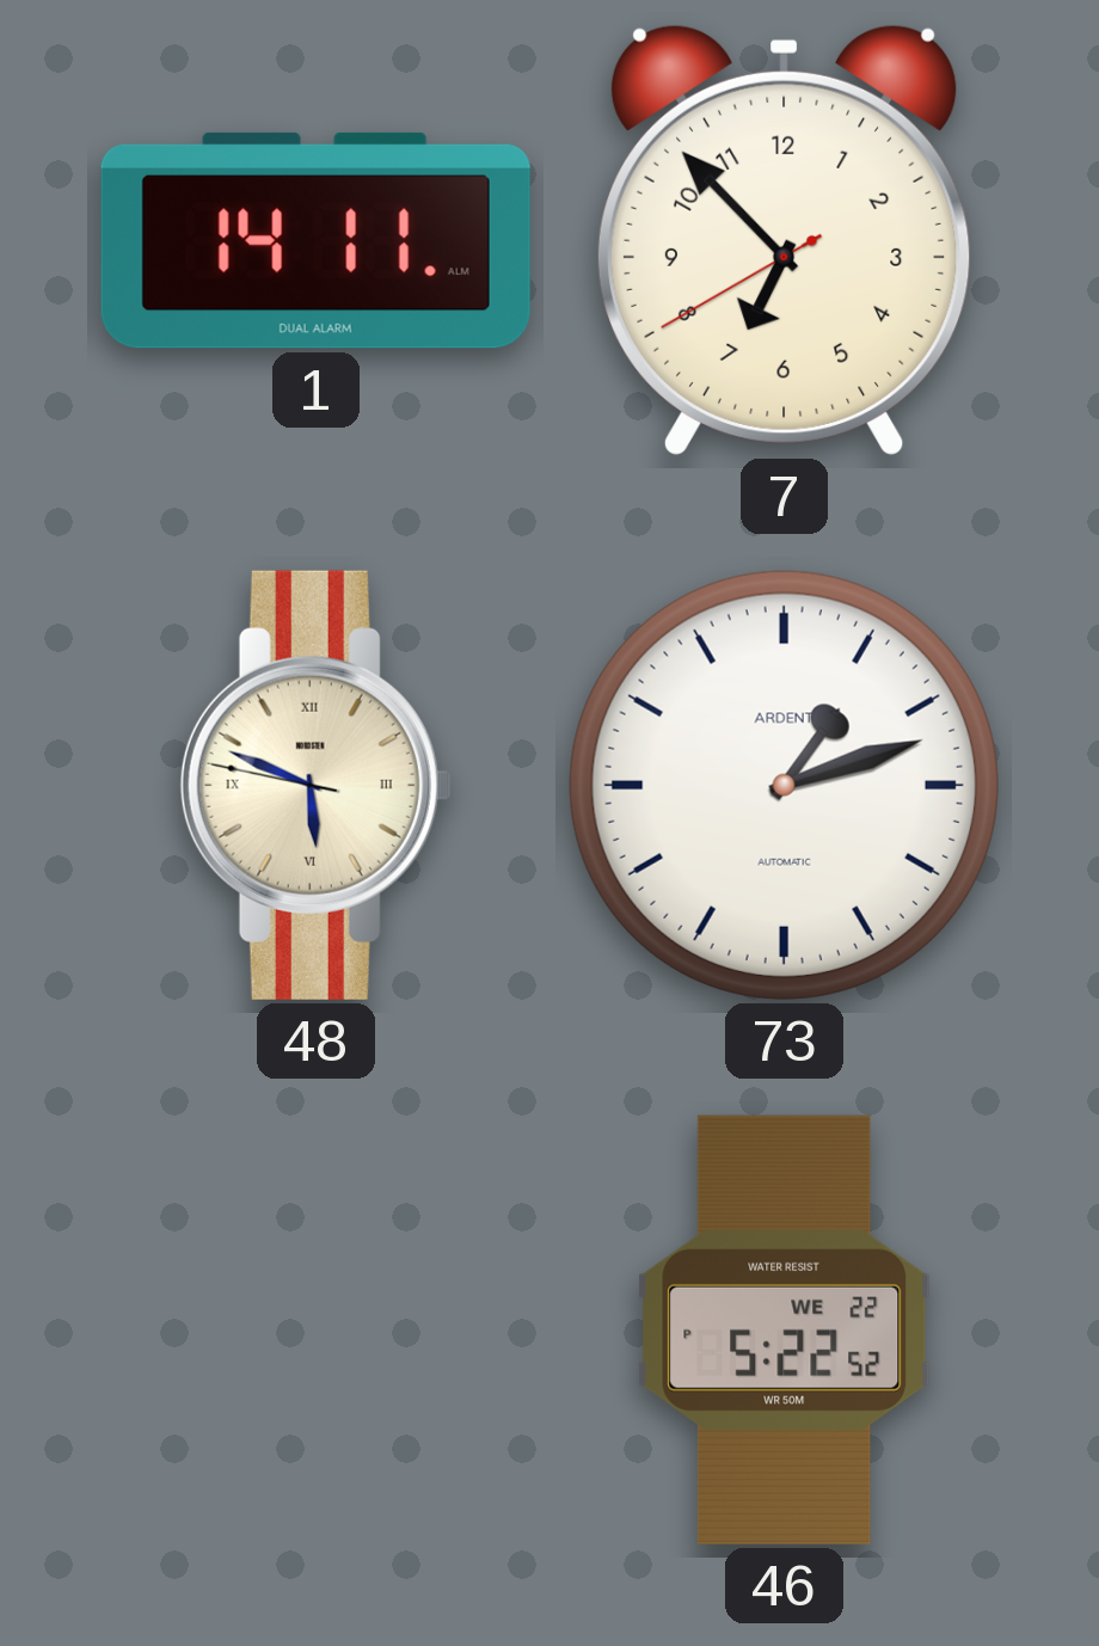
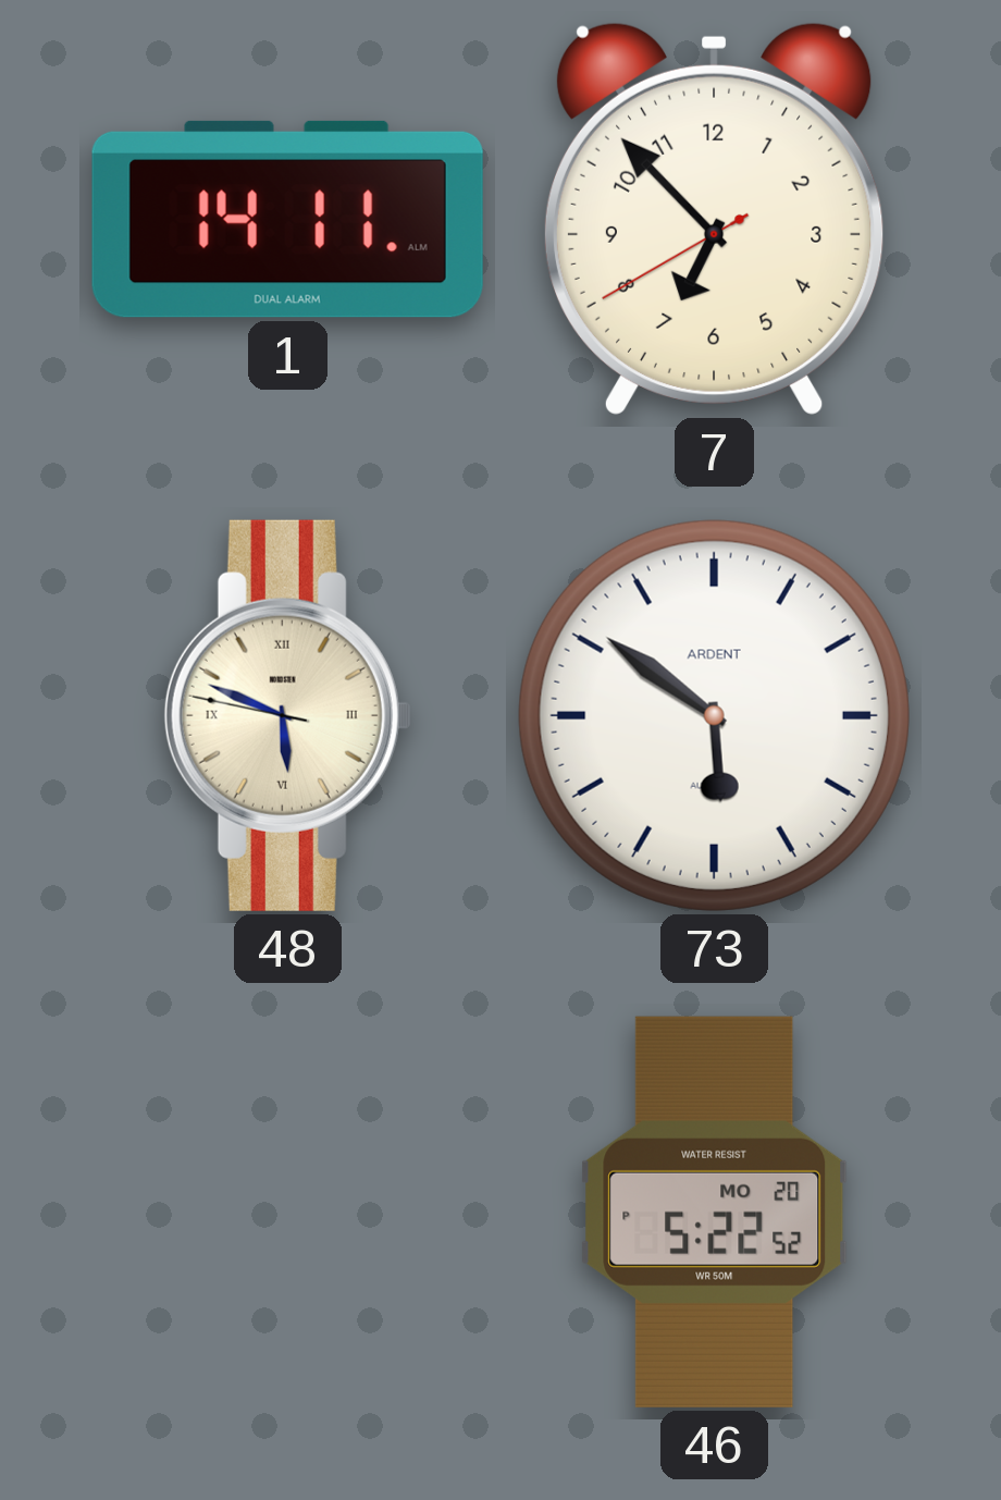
73: 1:12 -> 5:51 (714, 715)
46 date: WE 22 -> MO 20 (715, 1212)
